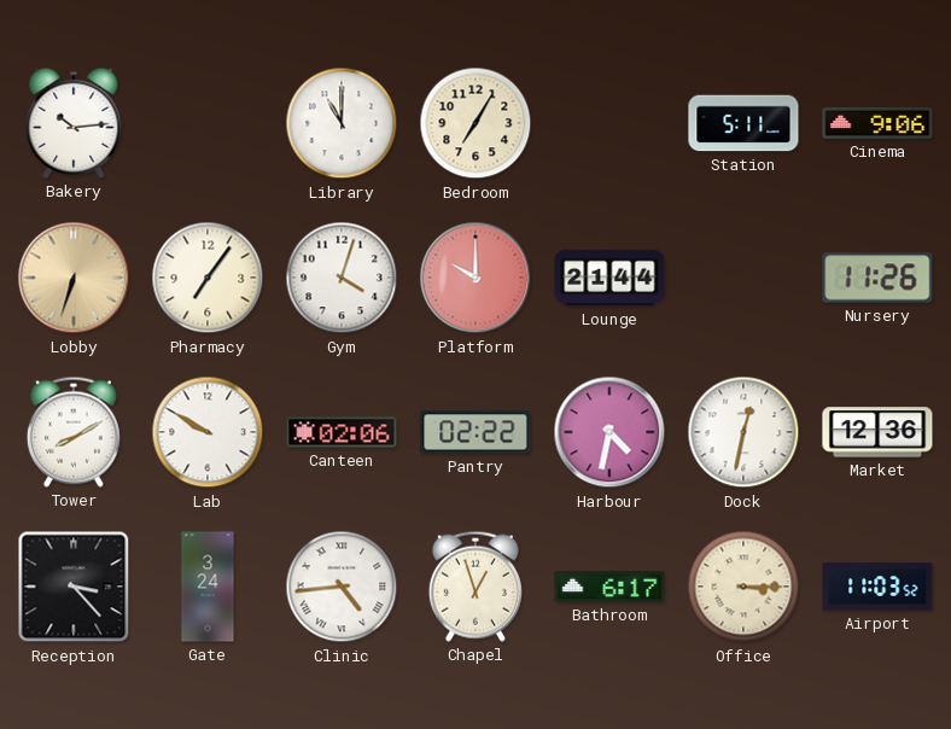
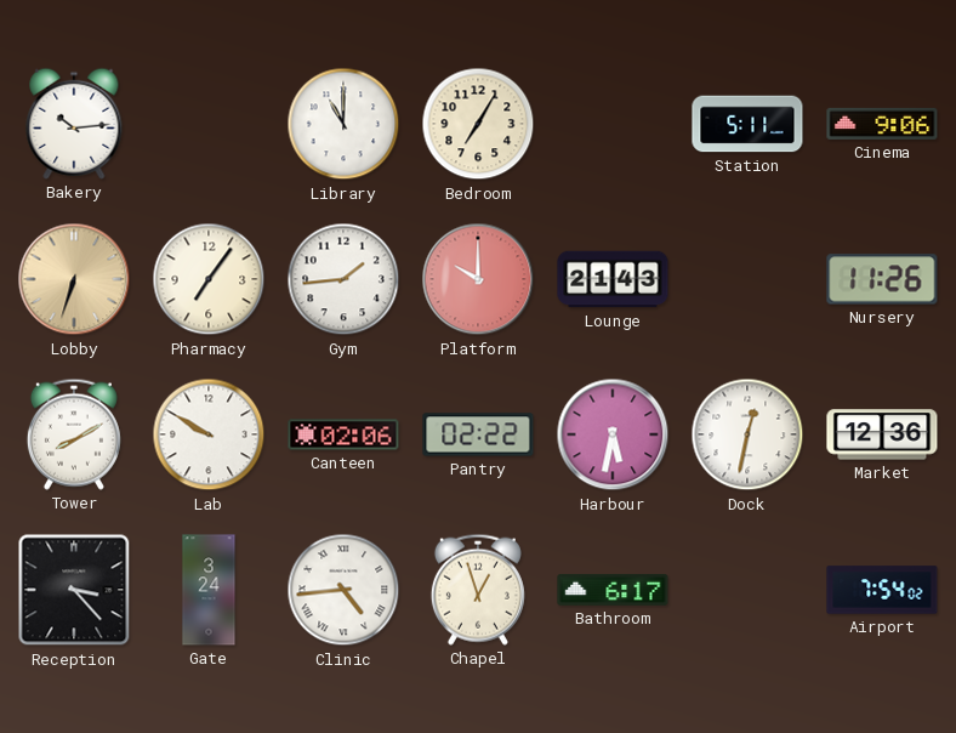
Gym: 4:03 -> 1:44 (343, 279)
Lounge: 21:44 -> 21:43 (613, 279)
Harbour: 4:32 -> 5:32 (613, 434)
Office: 3:15 -> none (743, 587)
Airport: 11:03 -> 7:54 (882, 590)
